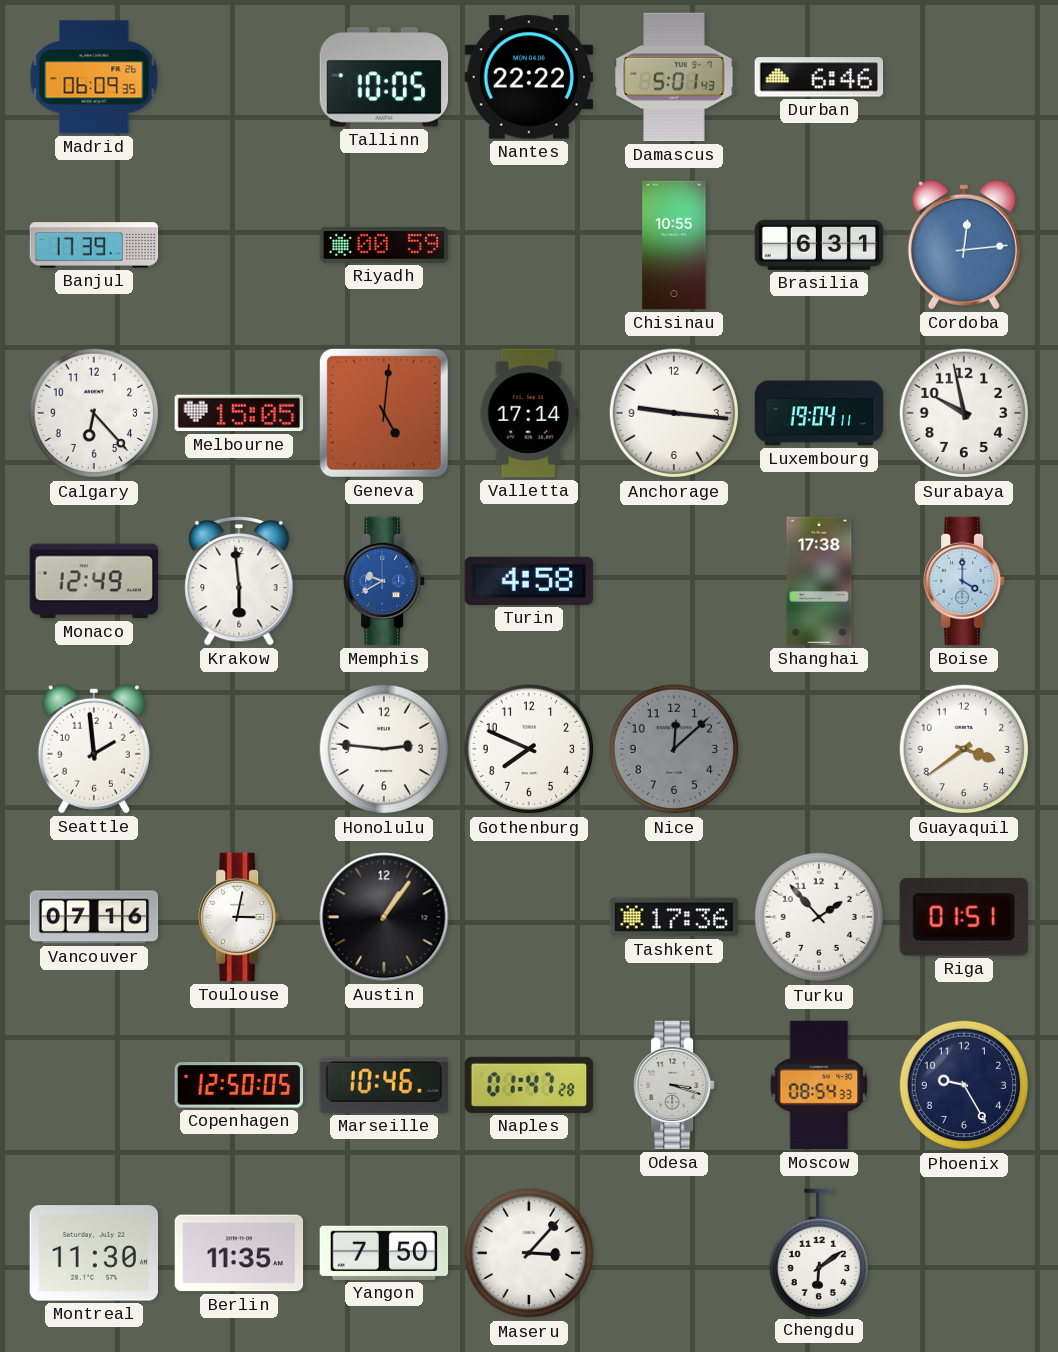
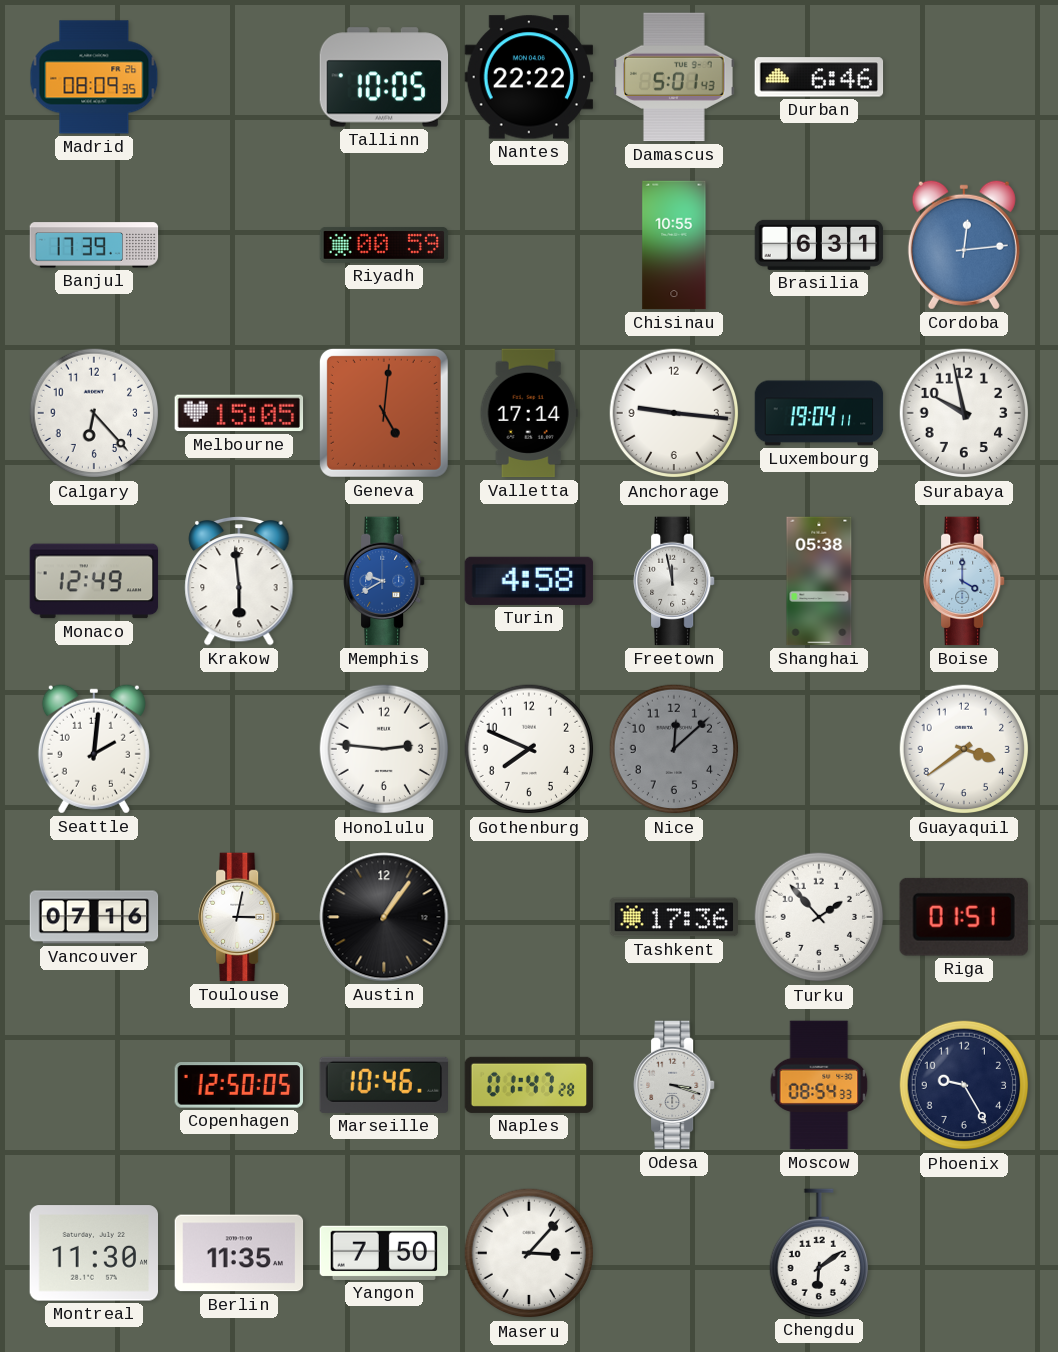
Madrid: 06:09 -> 08:09 (94, 77)
Freetown: none -> 11:58 (675, 581)
Shanghai: 17:38 -> 05:38 (819, 581)
Seattle: 1:59 -> 2:01 (94, 749)
